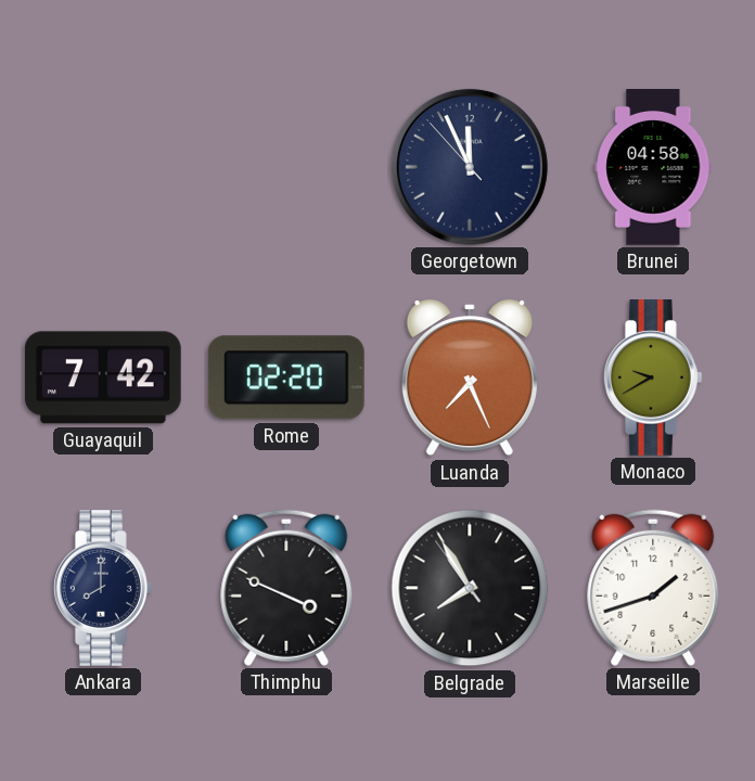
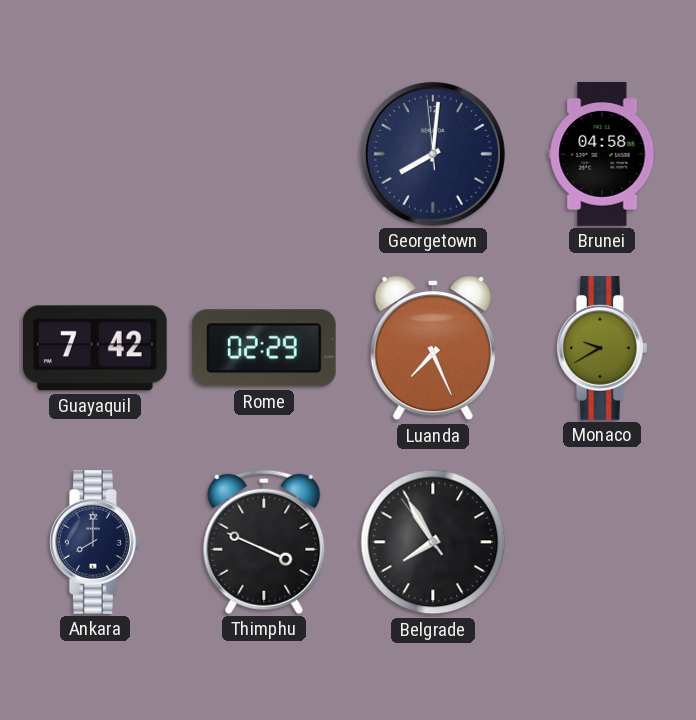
Georgetown: 11:55 -> 8:00 (433, 154)
Rome: 02:20 -> 02:29 (264, 348)
Marseille: 1:42 -> none (653, 588)
